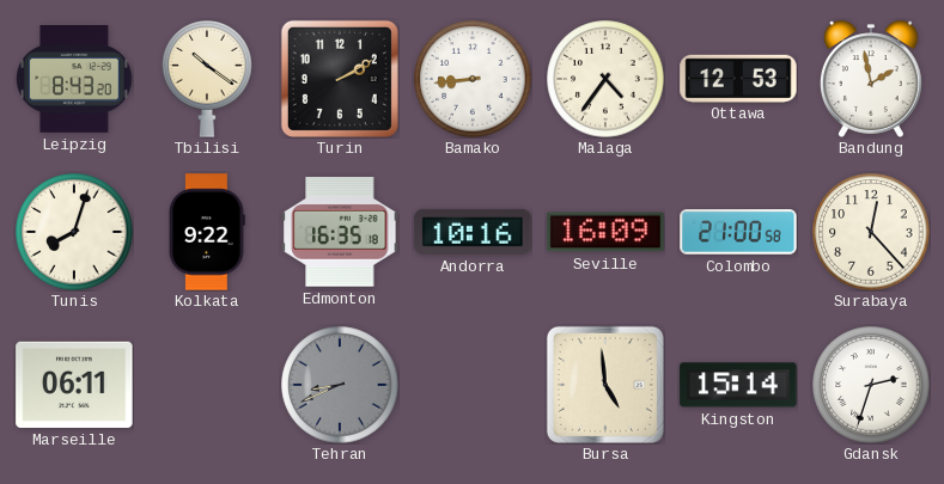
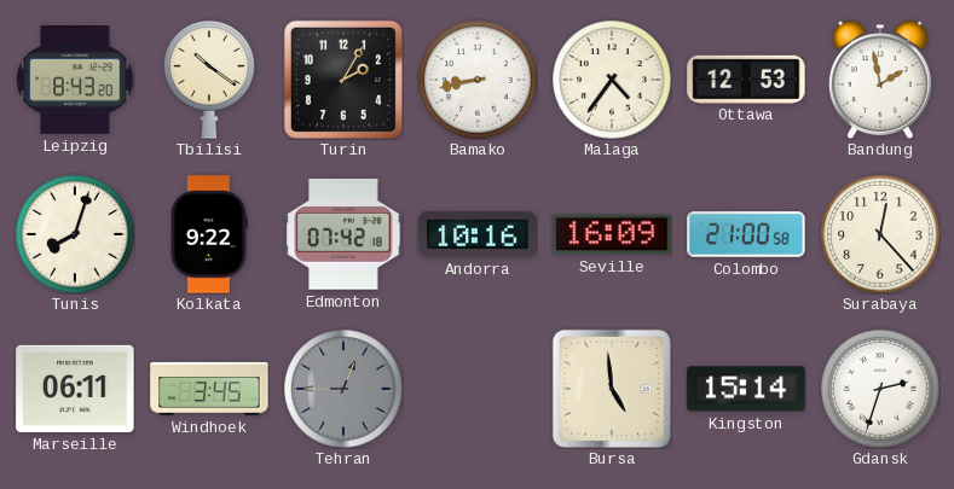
Turin: 2:10 -> 2:05 (343, 80)
Bamako: 8:44 -> 8:43 (478, 80)
Edmonton: 16:35 -> 07:42 (343, 235)
Windhoek: none -> 3:45 (209, 389)
Tehran: 8:41 -> 12:45 (343, 389)
